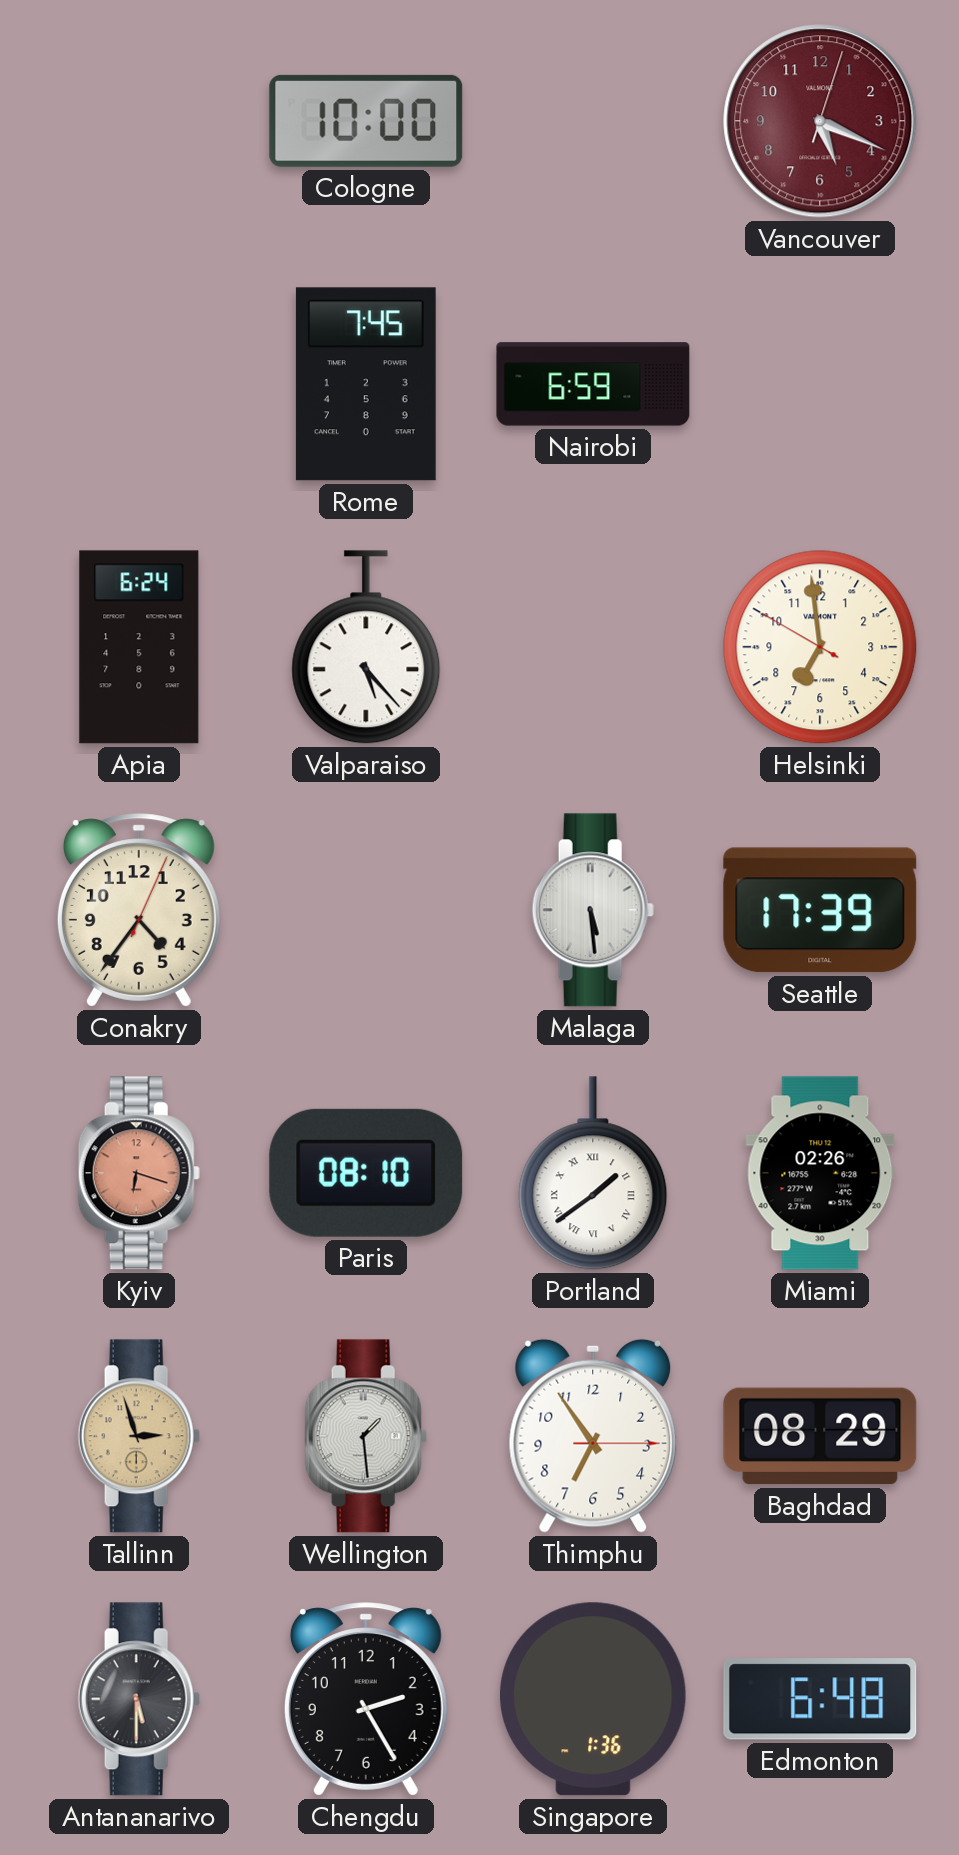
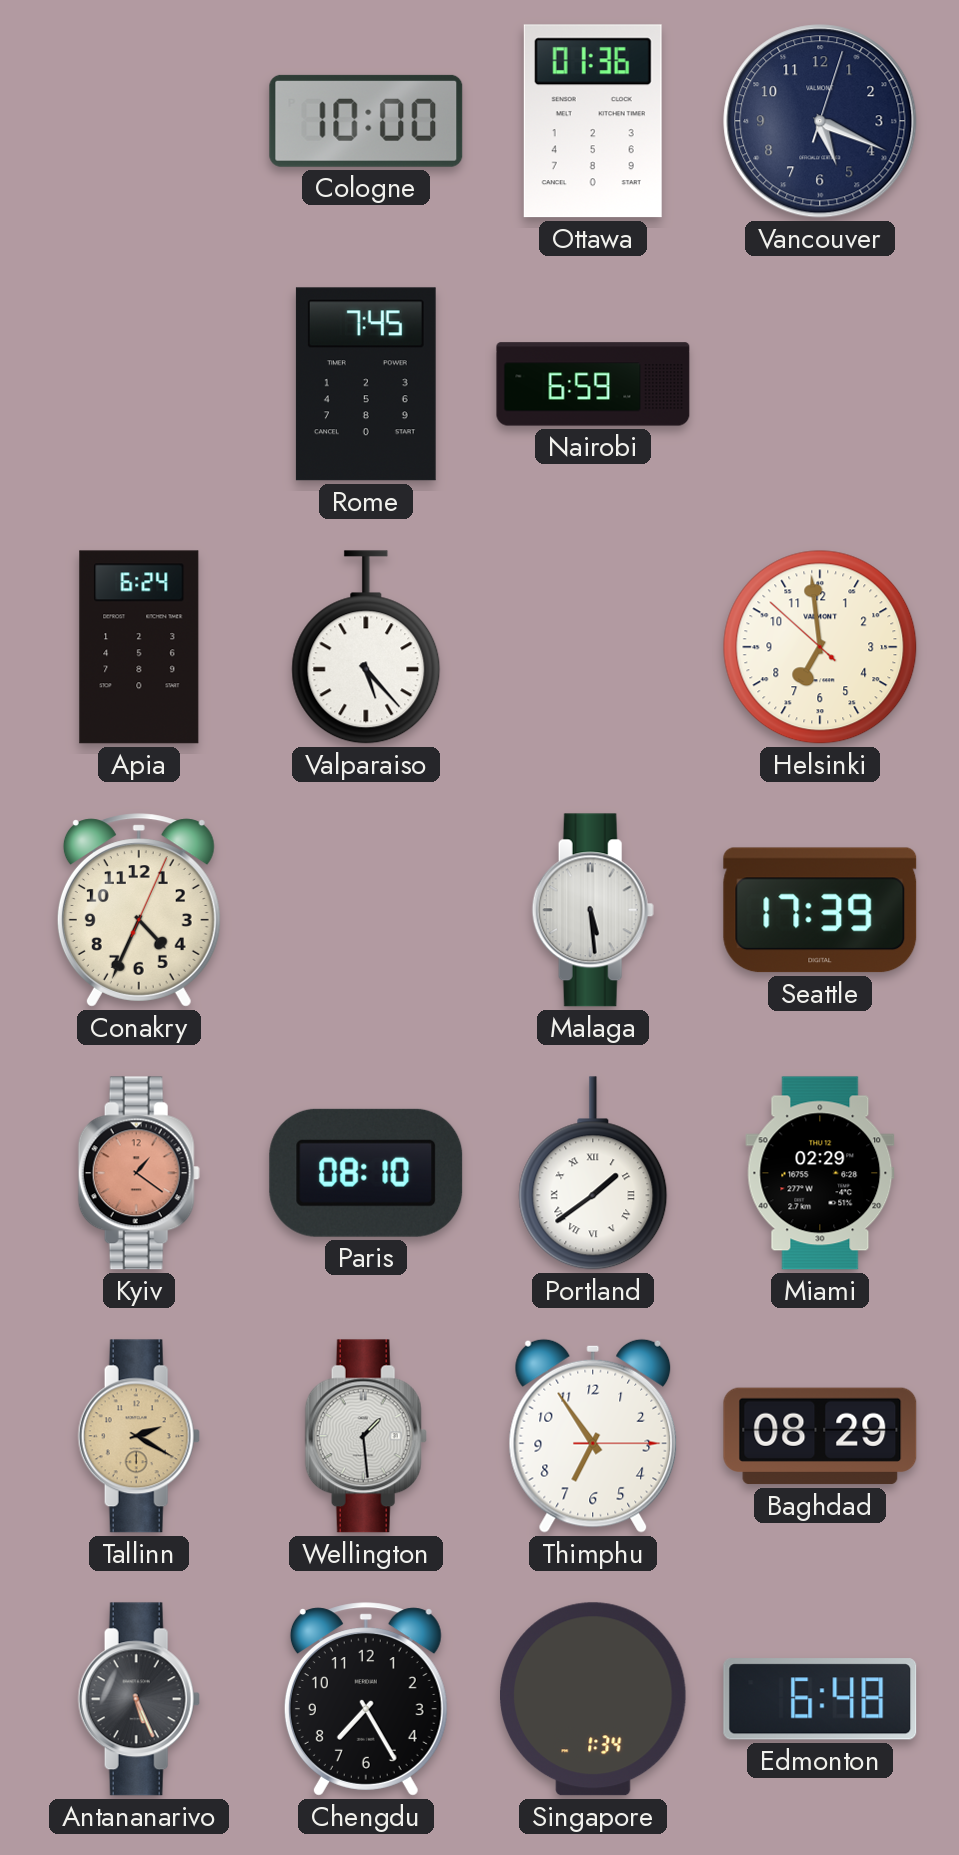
Ottawa: none -> 01:36 (593, 121)
Vancouver dial: burgundy -> navy (820, 121)
Helsinki: 6:58:50 -> 6:58:52 (820, 647)
Conakry: 4:36 -> 4:34 (139, 910)
Kyiv: 6:18 -> 1:21 (139, 1173)
Miami: 02:26 -> 02:29 (820, 1173)
Tallinn: 2:57 -> 2:20 (139, 1436)
Antananarivo: 5:30 -> 5:26 (139, 1699)
Chengdu: 2:25 -> 7:25 (366, 1699)
Singapore: 1:36 -> 1:34 (594, 1699)
